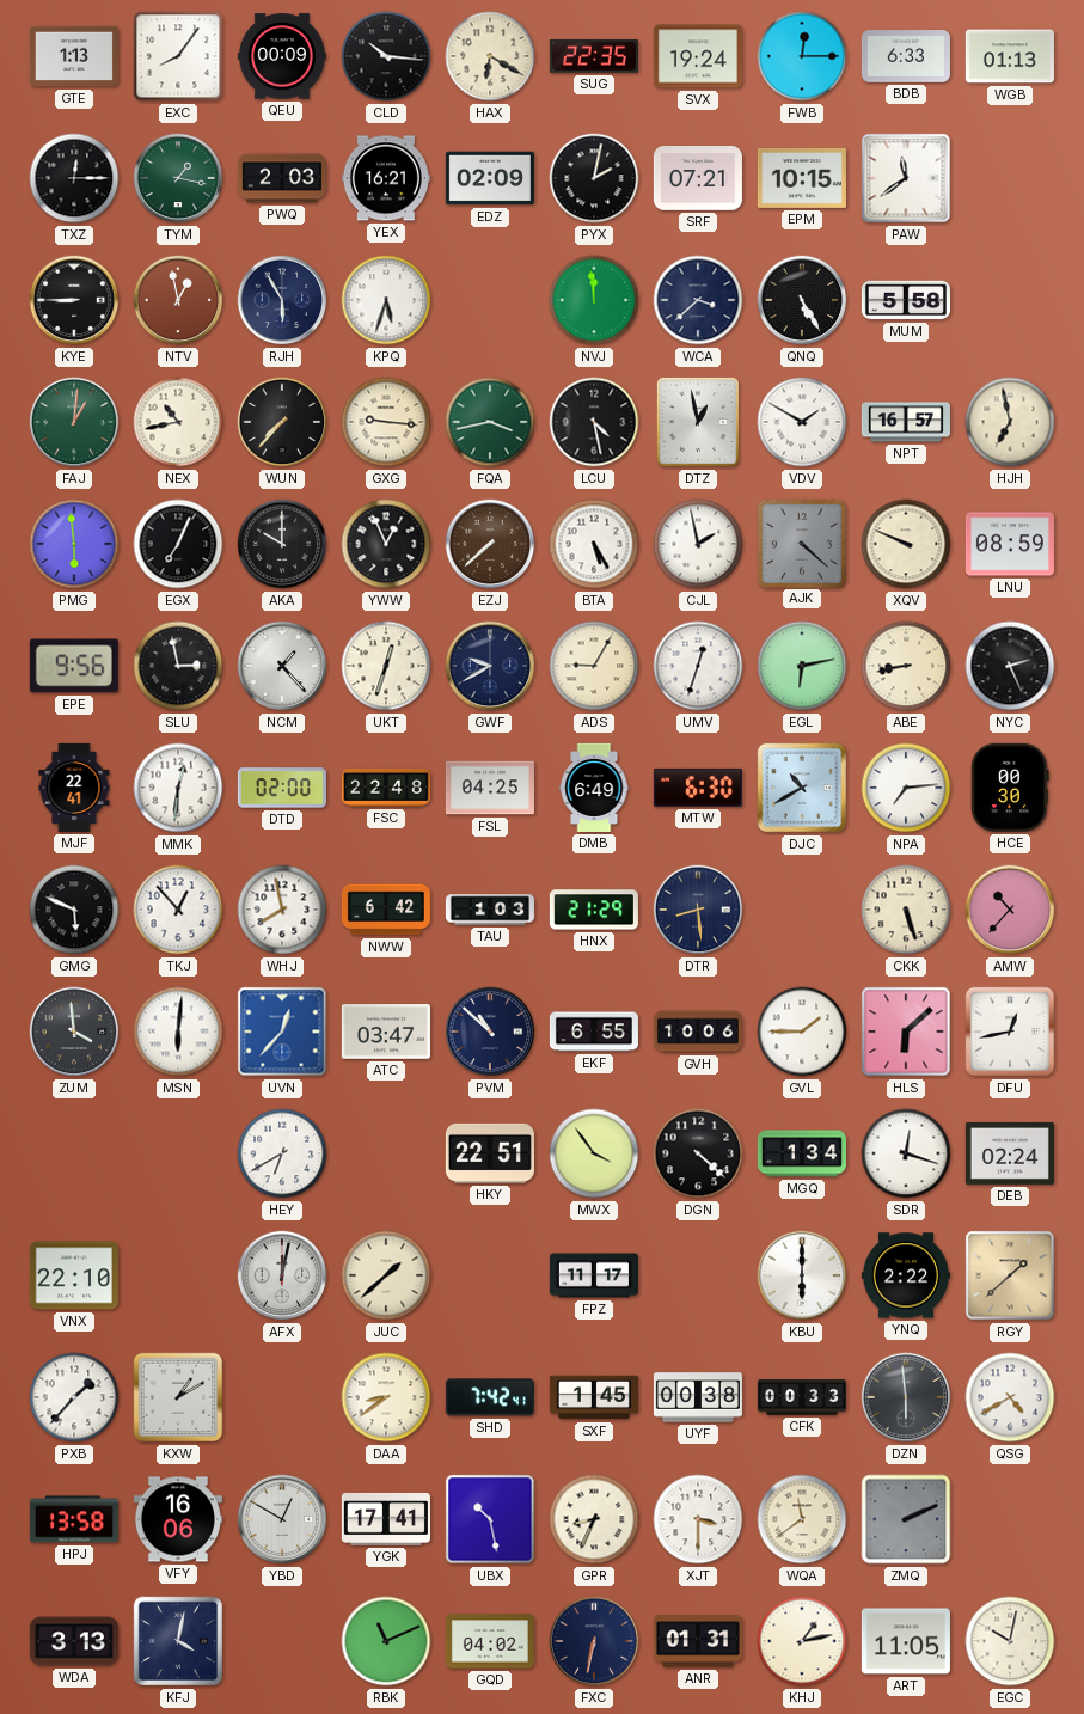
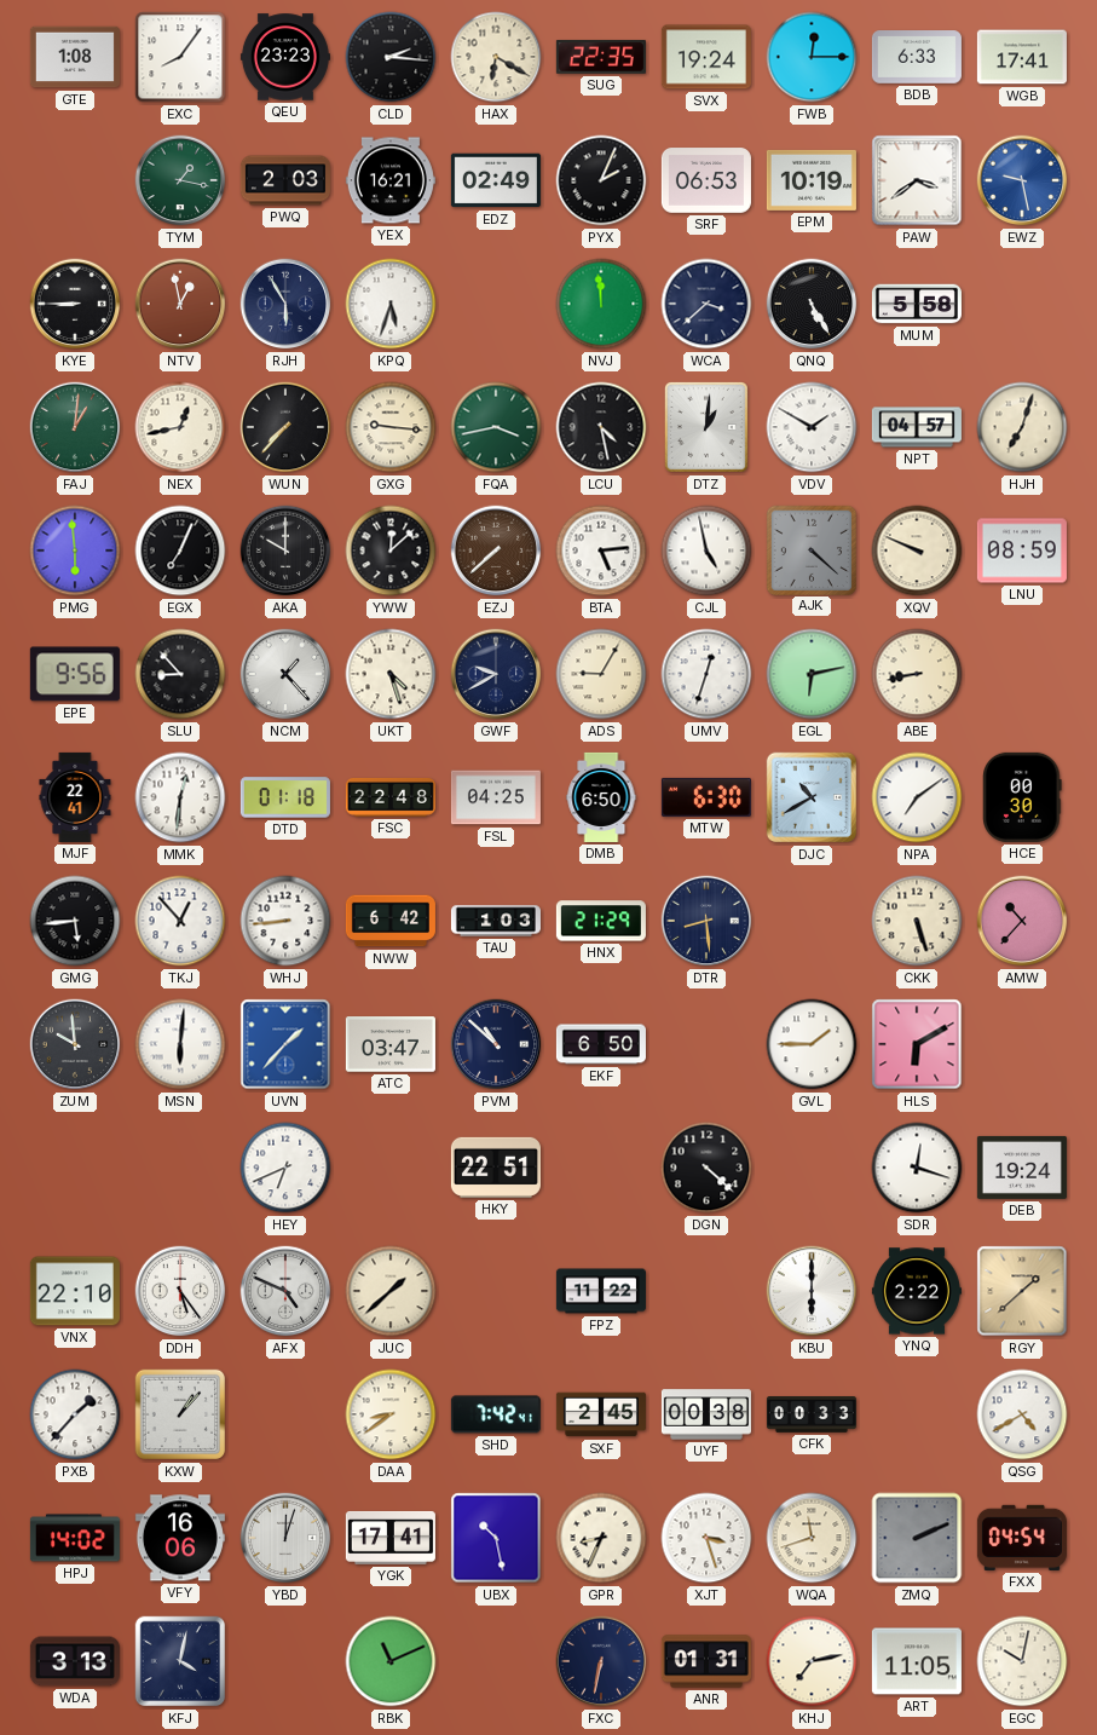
GTE: 1:13 -> 1:08 (75, 57)
QEU: 00:09 -> 23:23 (285, 57)
CLD: 10:16 -> 2:16 (391, 57)
WGB: 01:13 -> 17:41 (1022, 57)
TXZ: 12:15 -> none (74, 178)
EDZ: 02:09 -> 02:49 (496, 180)
PYX: 2:02 -> 2:04 (601, 180)
SRF: 07:21 -> 06:53 (706, 180)
EPM: 10:15 -> 10:19 (812, 180)
PAW: 11:39 -> 3:39 (917, 180)
EWZ: none -> 9:28 (1022, 180)
NEX: 10:43 -> 12:43 (180, 427)
DTZ: 12:58 -> 1:01 (706, 427)
NPT: 16:57 -> 04:57 (917, 427)
HJH: 6:58 -> 7:03 (1022, 427)
YWW: 12:56 -> 12:08 (391, 551)
BTA: 5:25 -> 5:14 (601, 551)
CJL: 1:58 -> 4:58 (706, 551)
SLU: 2:58 -> 8:53 (180, 674)
UKT: 12:33 -> 4:27 (391, 674)
NYC: 2:26 -> none (1010, 666)
DTD: 02:00 -> 01:18 (285, 797)
DMB: 6:49 -> 6:50 (601, 797)
NPA: 7:14 -> 7:09 (917, 797)
GMG: 5:49 -> 5:44 (75, 921)
WHJ: 7:58 -> 8:44 (285, 921)
ZUM: 3:59 -> 9:59 (75, 1044)
UVN: 12:37 -> 1:37 (285, 1044)
EKF: 6:55 -> 6:50 (601, 1044)
GVH: 10:06 -> none (698, 1032)
HLS: 6:08 -> 6:10 (917, 1044)
DFU: 12:43 -> none (1010, 1032)
HEY: 6:40 -> 6:41 (285, 1168)
MWX: 3:54 -> none (594, 1153)
MGQ: 1:34 -> none (802, 1153)
DEB: 02:24 -> 19:24 (1022, 1168)
DDH: none -> 5:24 (180, 1291)
AFX: 12:02 -> 4:49 (285, 1291)
FPZ: 11:17 -> 11:22 (601, 1291)
KXW: 1:10 -> 1:07 (180, 1414)
SXF: 1:45 -> 2:45 (601, 1414)
DZN: 5:59 -> none (906, 1397)
HPJ: 13:58 -> 14:02 (75, 1538)
YBD: 12:50 -> 12:03 (285, 1538)
XJT: 3:30 -> 3:27 (706, 1538)
WQA: 11:39 -> 11:42 (812, 1538)
FXX: none -> 04:54 (1022, 1538)
GQD: 04:02 -> none (490, 1641)
KHJ: 1:13 -> 7:13 (812, 1661)
